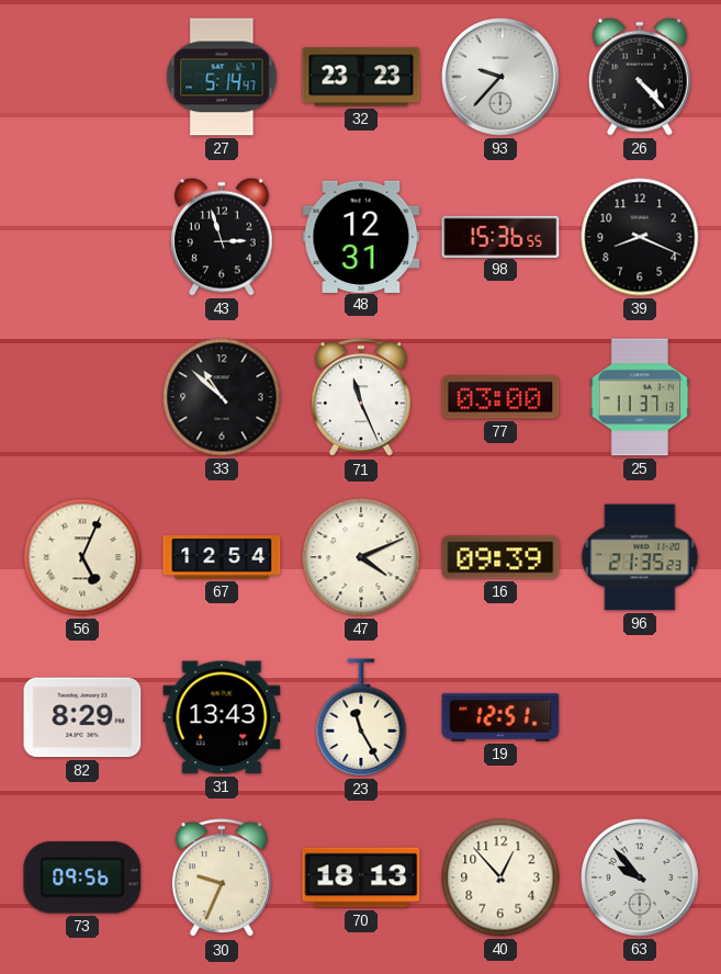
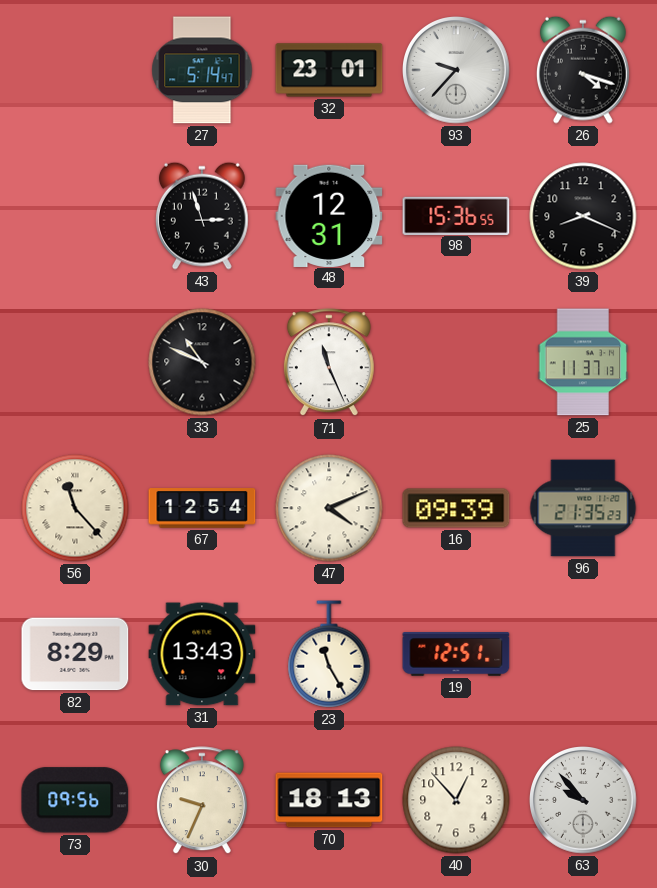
32: 23:23 -> 23:01 (329, 70)
26: 4:23 -> 4:18 (583, 70)
33: 10:52 -> 10:49 (202, 362)
77: 03:00 -> none (500, 397)
56: 5:04 -> 11:23 (75, 508)
